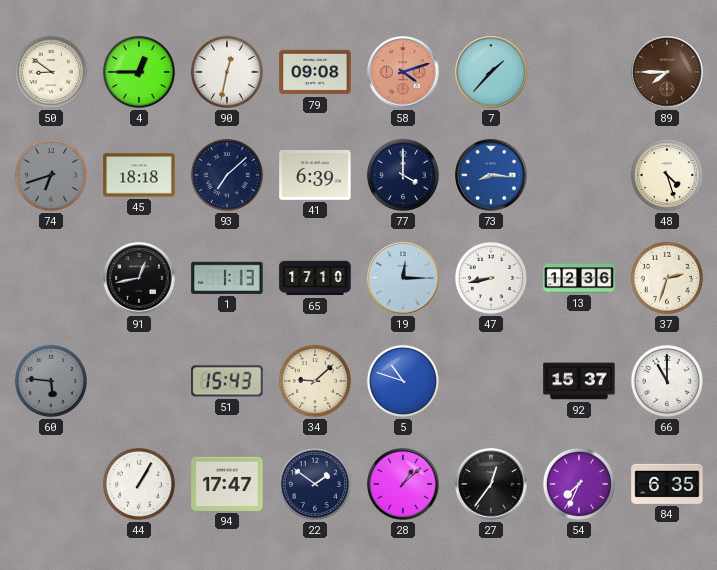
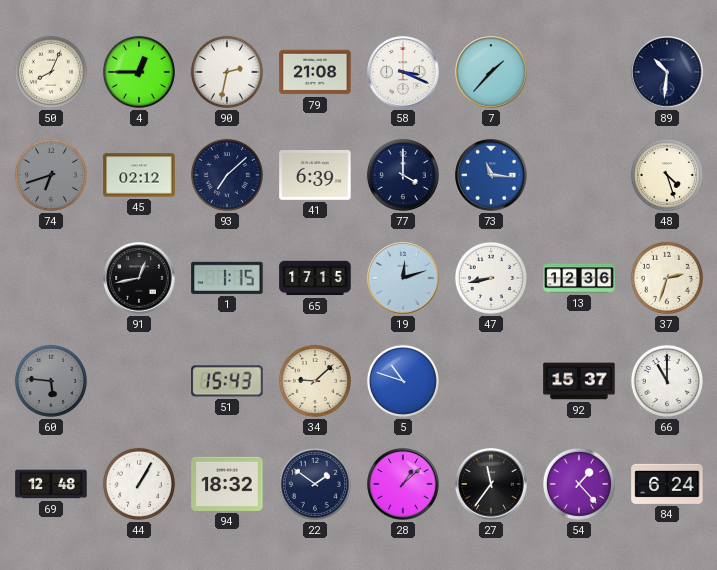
50: 8:51 -> 8:04 (51, 72)
90: 12:32 -> 2:32 (227, 72)
79: 09:08 -> 21:08 (315, 72)
58: 4:12 -> 3:19 (403, 72)
58 dial: salmon -> white (403, 72)
89: 7:45 -> 10:31 (667, 72)
89 dial: brown -> navy (667, 72)
45: 18:18 -> 02:12 (139, 175)
73: 8:16 -> 11:16 (491, 175)
1: 1:13 -> 1:15 (227, 278)
65: 17:10 -> 17:15 (315, 278)
19: 12:15 -> 12:12 (403, 278)
69: none -> 12:48 (51, 484)
94: 17:47 -> 18:32 (227, 484)
27: 12:36 -> 11:36 (491, 484)
54: 7:34 -> 1:23 (579, 484)
84: 6:35 -> 6:24 (667, 484)
